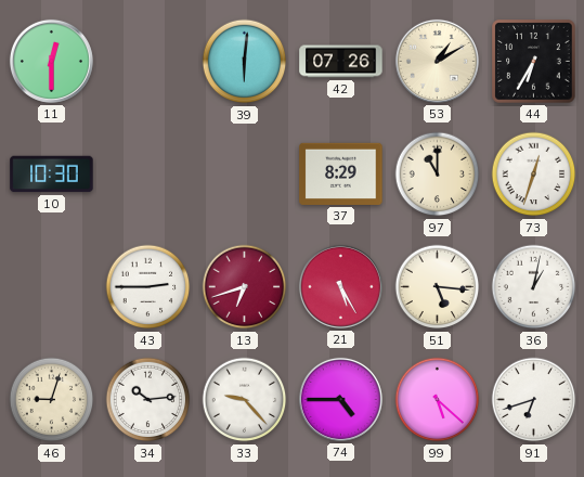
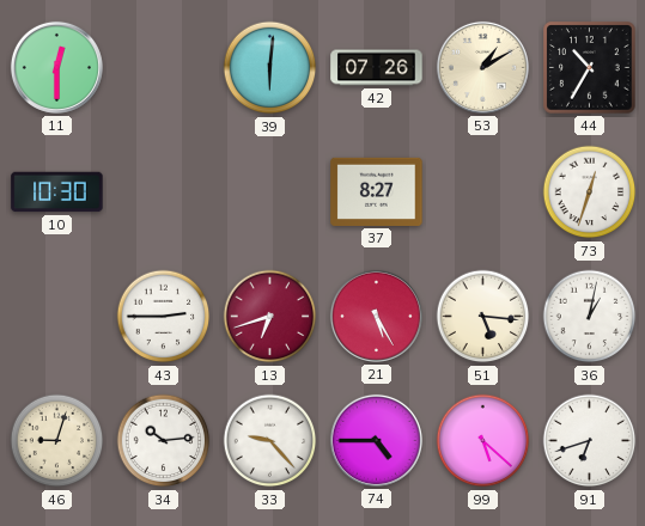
44: 6:35 -> 10:35 (590, 68)
37: 8:29 -> 8:27 (377, 191)
97: 11:00 -> none (438, 175)
